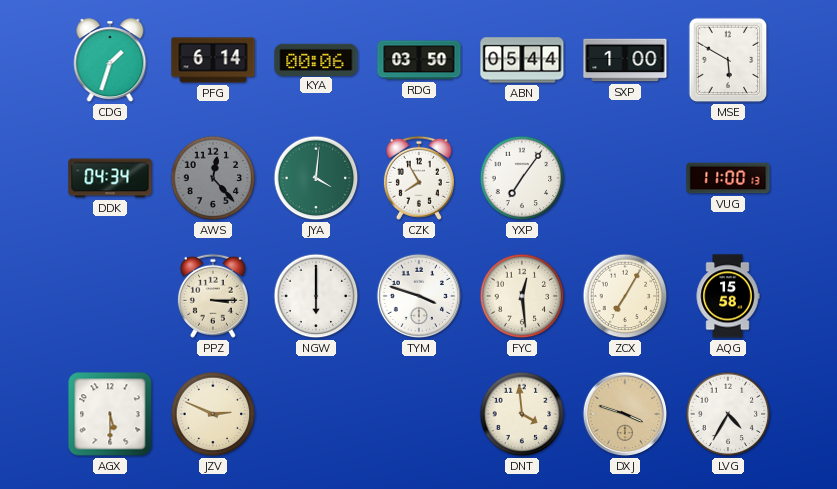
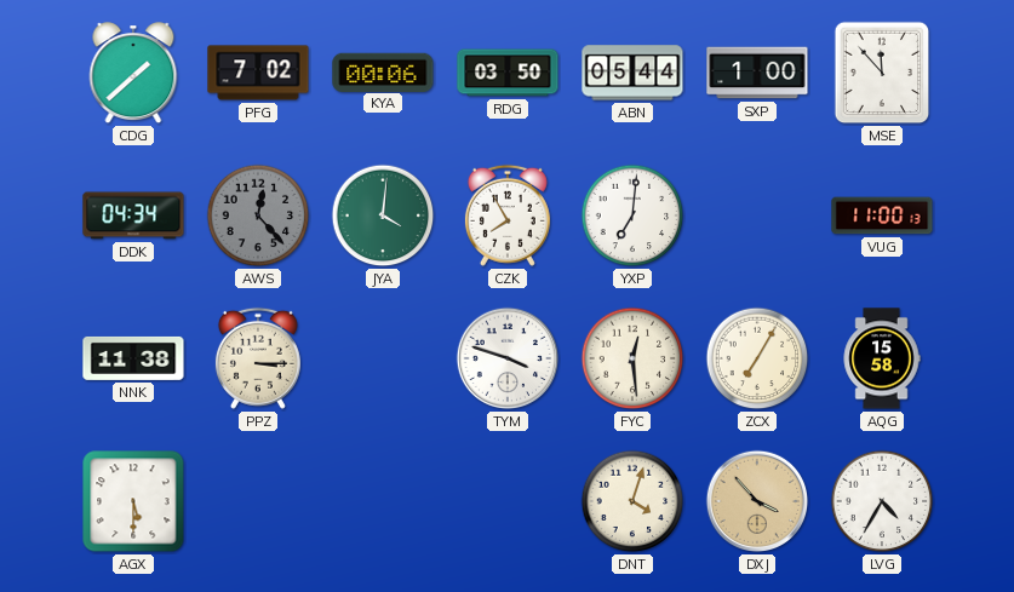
CDG: 1:33 -> 1:38 (133, 74)
PFG: 6:14 -> 7:02 (258, 73)
MSE: 5:50 -> 11:53 (882, 73)
YXP: 7:06 -> 7:01 (632, 215)
NNK: none -> 11:38 (133, 358)
NGW: 6:00 -> none (316, 296)
JZV: 2:49 -> none (213, 414)
DNT: 3:59 -> 4:03 (632, 501)
DXJ: 3:48 -> 3:53 (757, 501)
